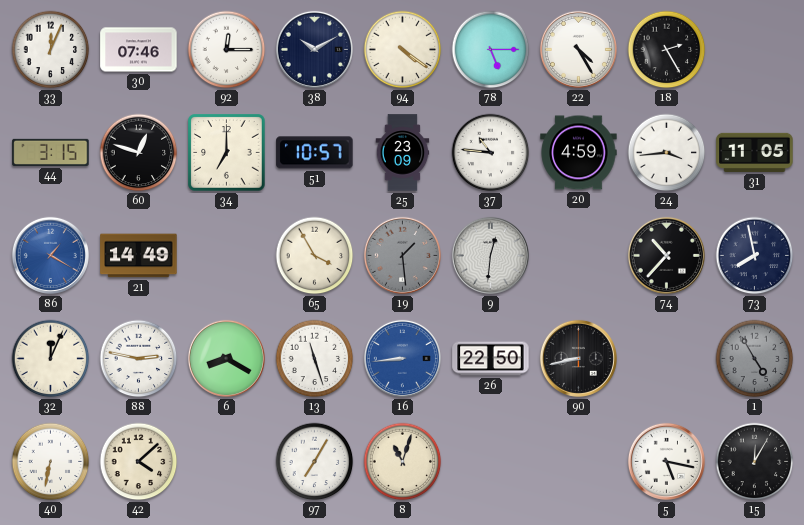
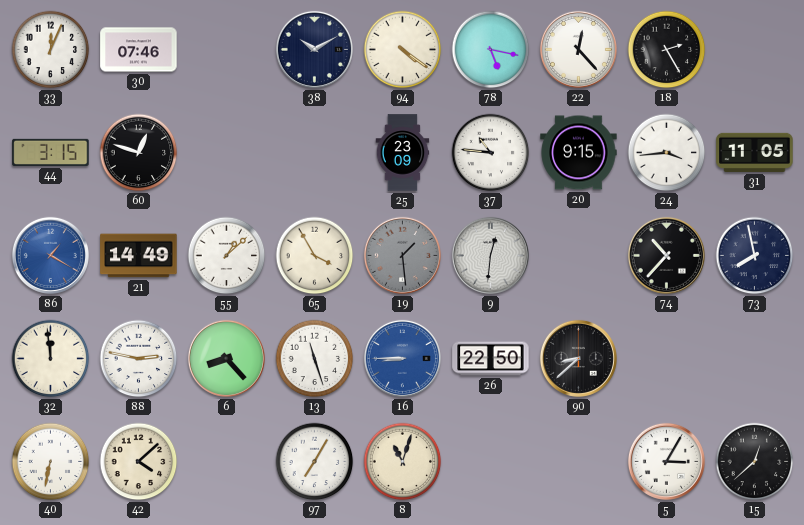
92: 12:15 -> none (227, 50)
78: 5:15 -> 5:17 (491, 50)
22: 4:25 -> 12:23 (578, 49)
34: 7:00 -> none (227, 153)
51: 10:57 -> none (315, 153)
20: 4:59 -> 9:15 (579, 153)
55: none -> 1:08 (227, 256)
32: 12:04 -> 11:59 (51, 359)
6: 8:20 -> 8:23 (226, 358)
16: 8:44 -> 8:45 (402, 358)
90: 8:43 -> 8:38 (578, 358)
1: 4:55 -> none (755, 359)
5: 5:17 -> 3:05 (666, 461)
15: 12:05 -> 12:38 (755, 462)
